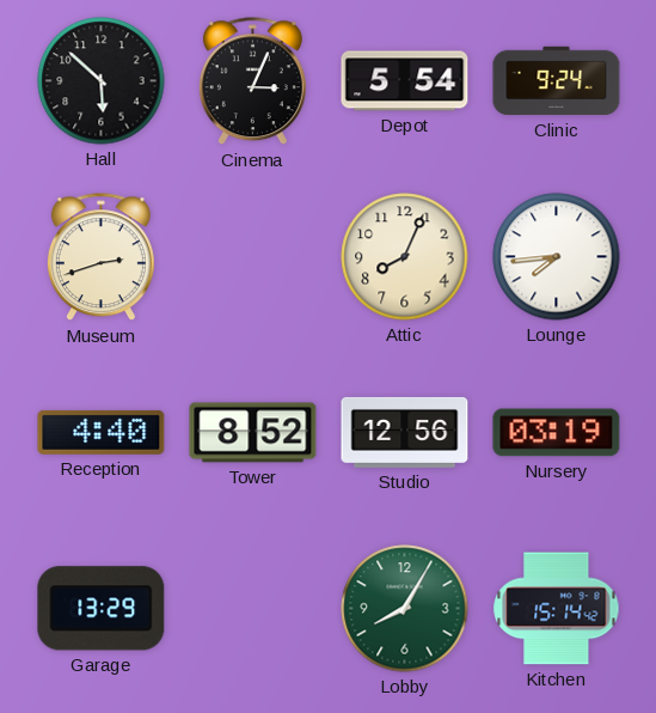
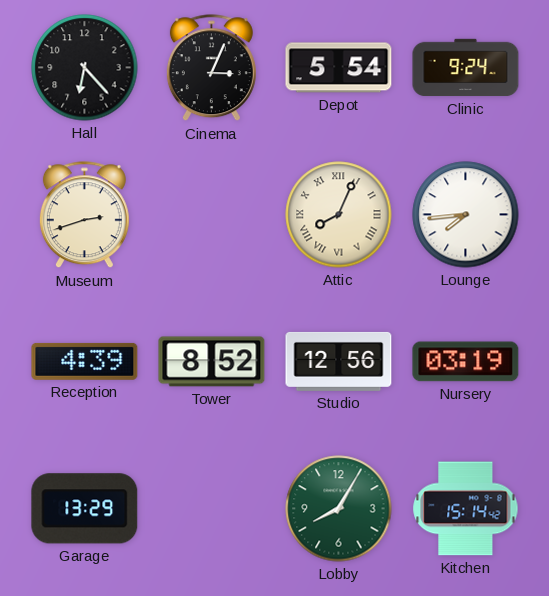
Hall: 5:52 -> 6:23 (85, 68)
Attic numerals: Arabic -> Roman (339, 215)
Reception: 4:40 -> 4:39 (85, 361)
